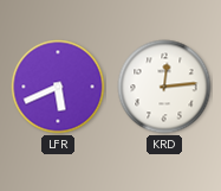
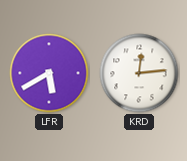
LFR: 5:41 -> 5:40 (49, 73)
